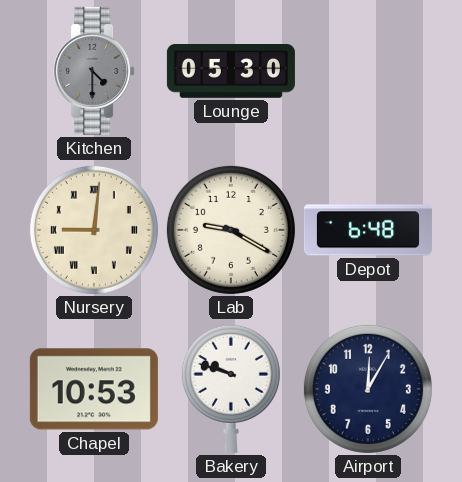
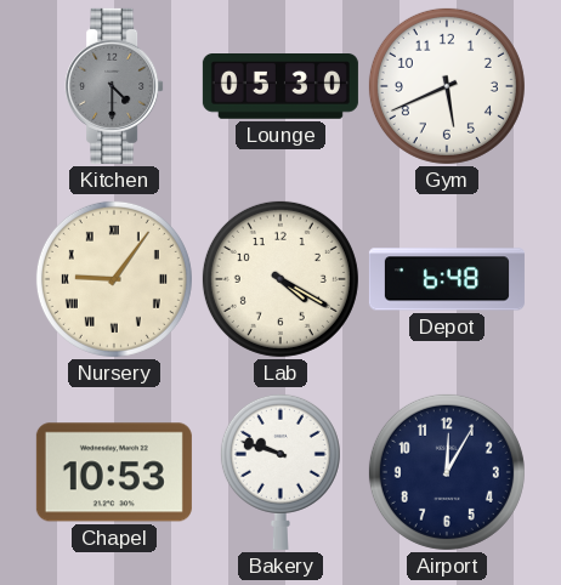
Gym: none -> 5:41 (447, 86)
Nursery: 9:01 -> 9:06 (114, 279)
Lab: 9:20 -> 4:20 (280, 279)
